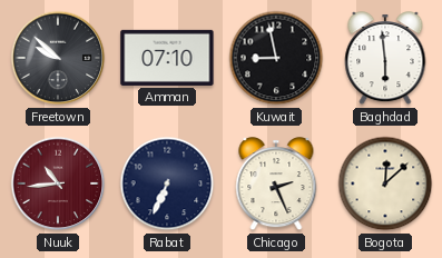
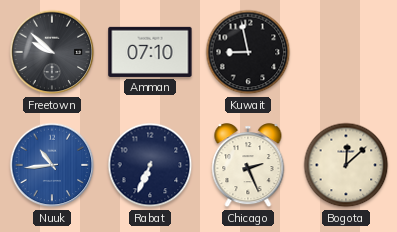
Baghdad: 5:59 -> none (385, 59)
Nuuk dial: burgundy -> blue (52, 165)
